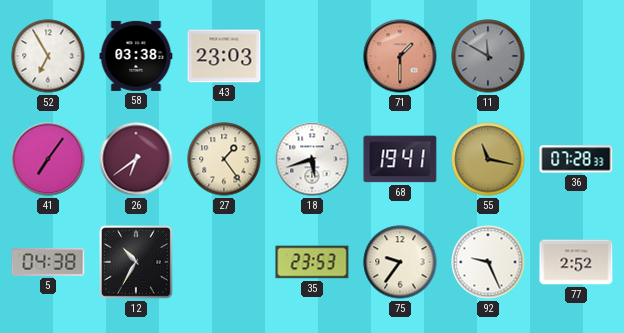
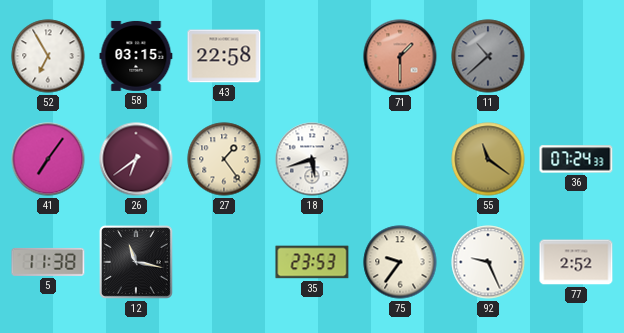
58: 03:38 -> 03:15 (136, 56)
43: 23:03 -> 22:58 (224, 56)
11: 11:50 -> 10:38 (488, 56)
68: 19:41 -> none (400, 159)
55: 11:17 -> 11:21 (488, 159)
36: 07:28 -> 07:24 (576, 159)
5: 04:38 -> 11:38 (48, 262)
12: 10:35 -> 11:17 (136, 262)
